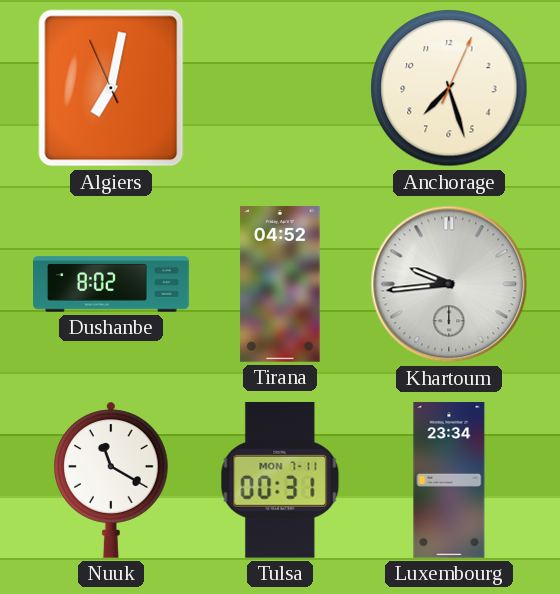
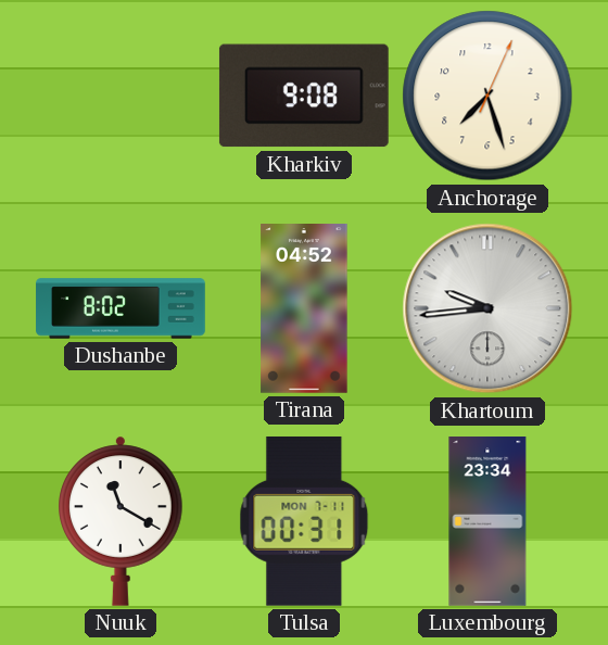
Algiers: 7:01 -> none (111, 88)
Kharkiv: none -> 9:08 (304, 96)
